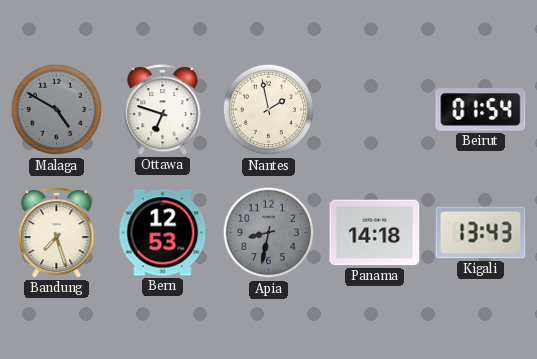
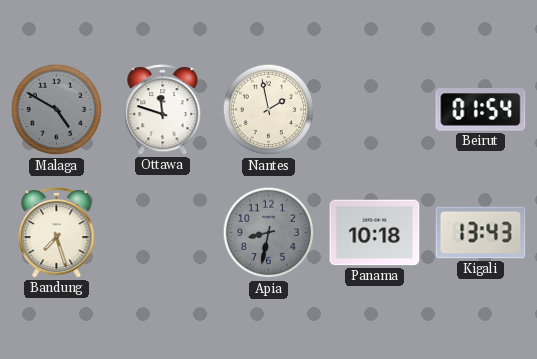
Ottawa: 6:48 -> 11:48 (163, 110)
Bern: 12:53 -> none (163, 233)
Panama: 14:18 -> 10:18 (375, 233)
